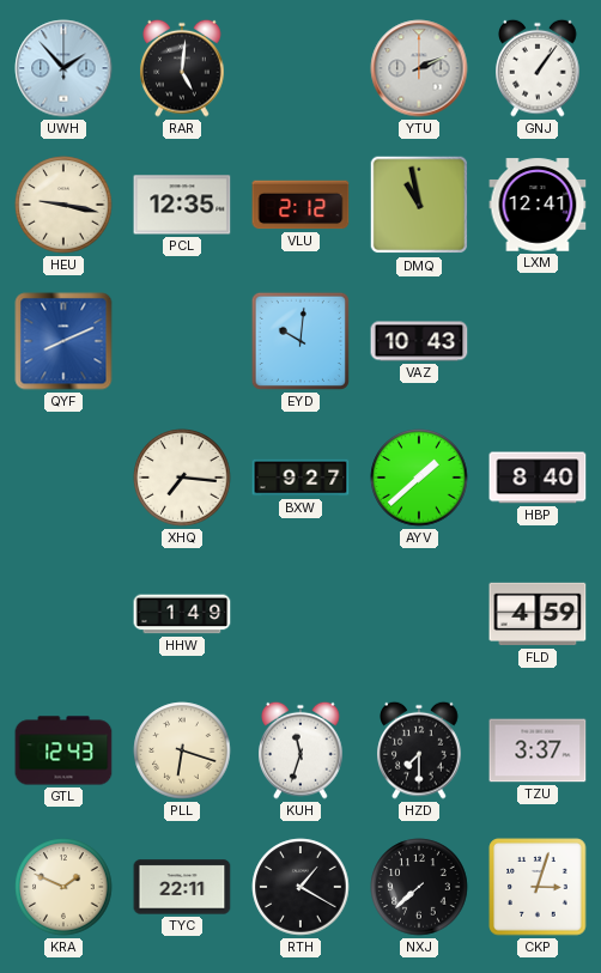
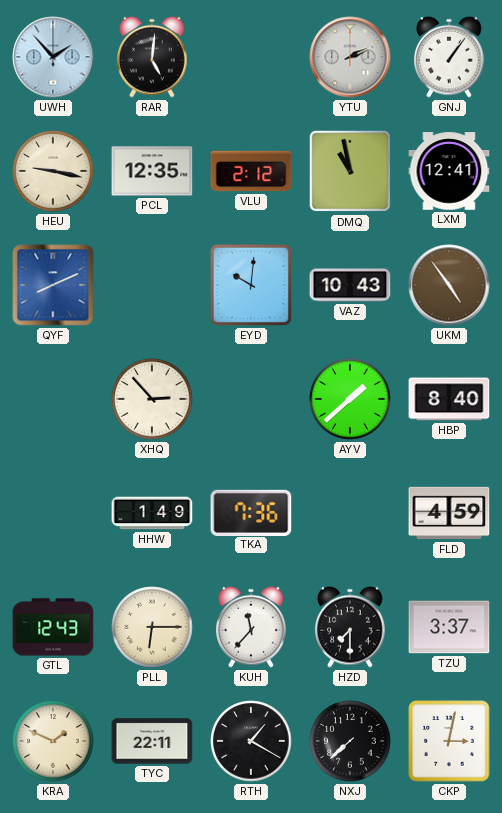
UKM: none -> 4:54 (449, 285)
XHQ: 7:16 -> 2:53 (152, 399)
BXW: 9:27 -> none (300, 478)
TKA: none -> 7:36 (251, 512)
PLL: 6:18 -> 6:15 (152, 627)
KUH: 11:33 -> 11:37 (251, 627)
CKP: 3:03 -> 3:02 (449, 741)
